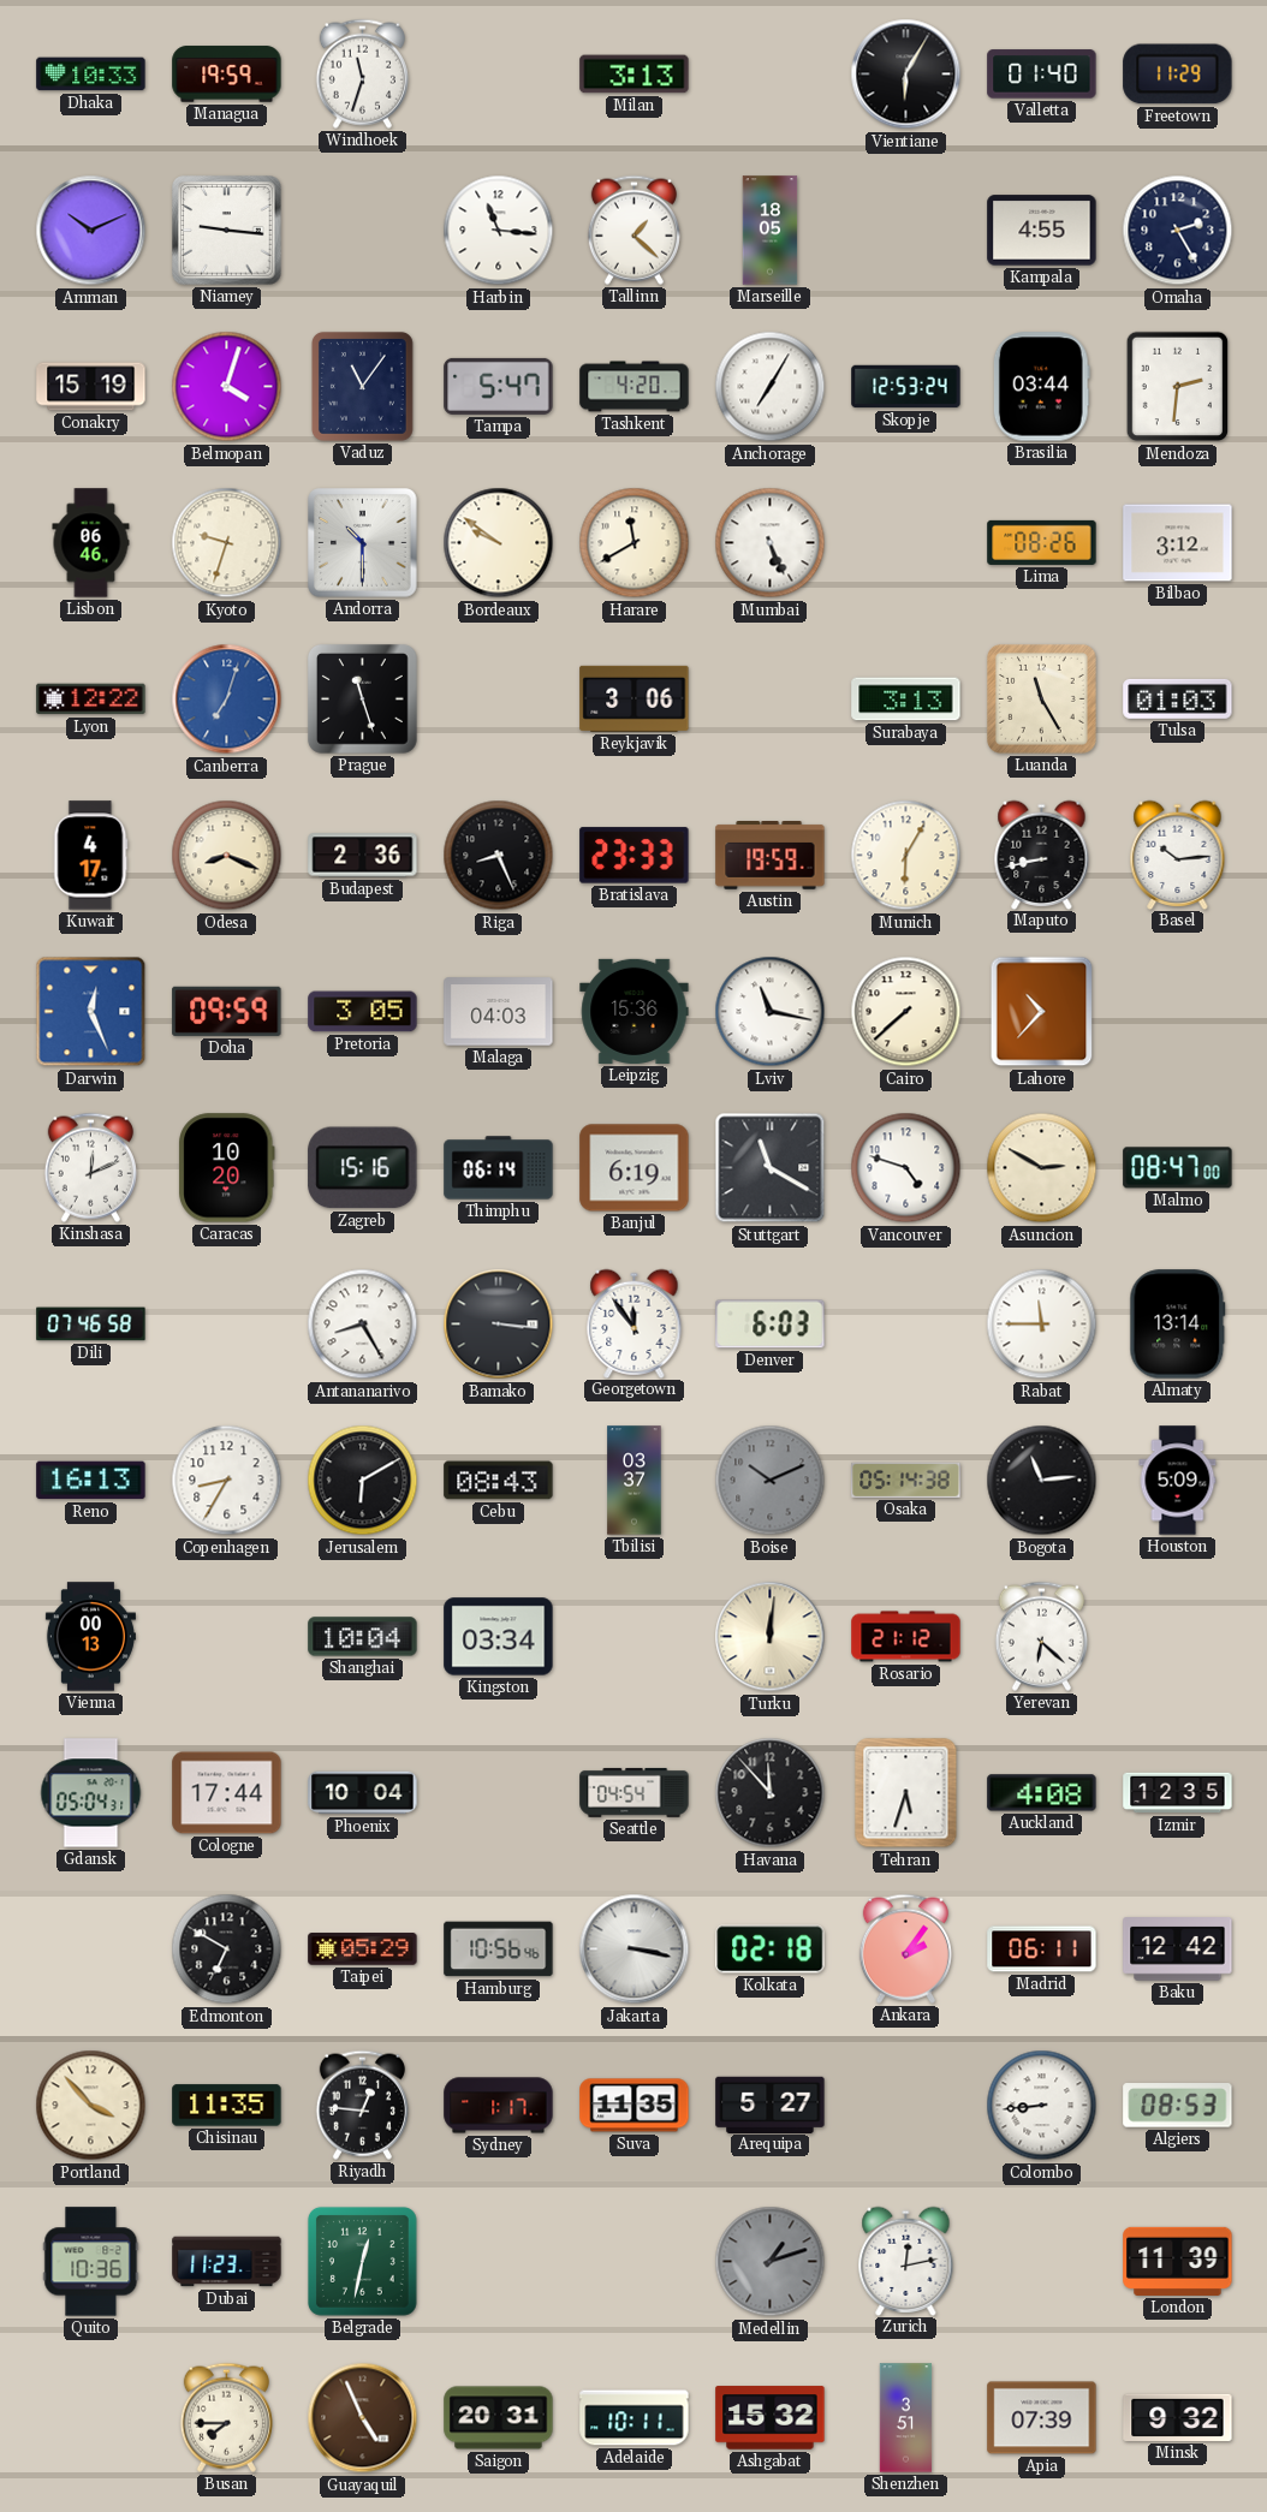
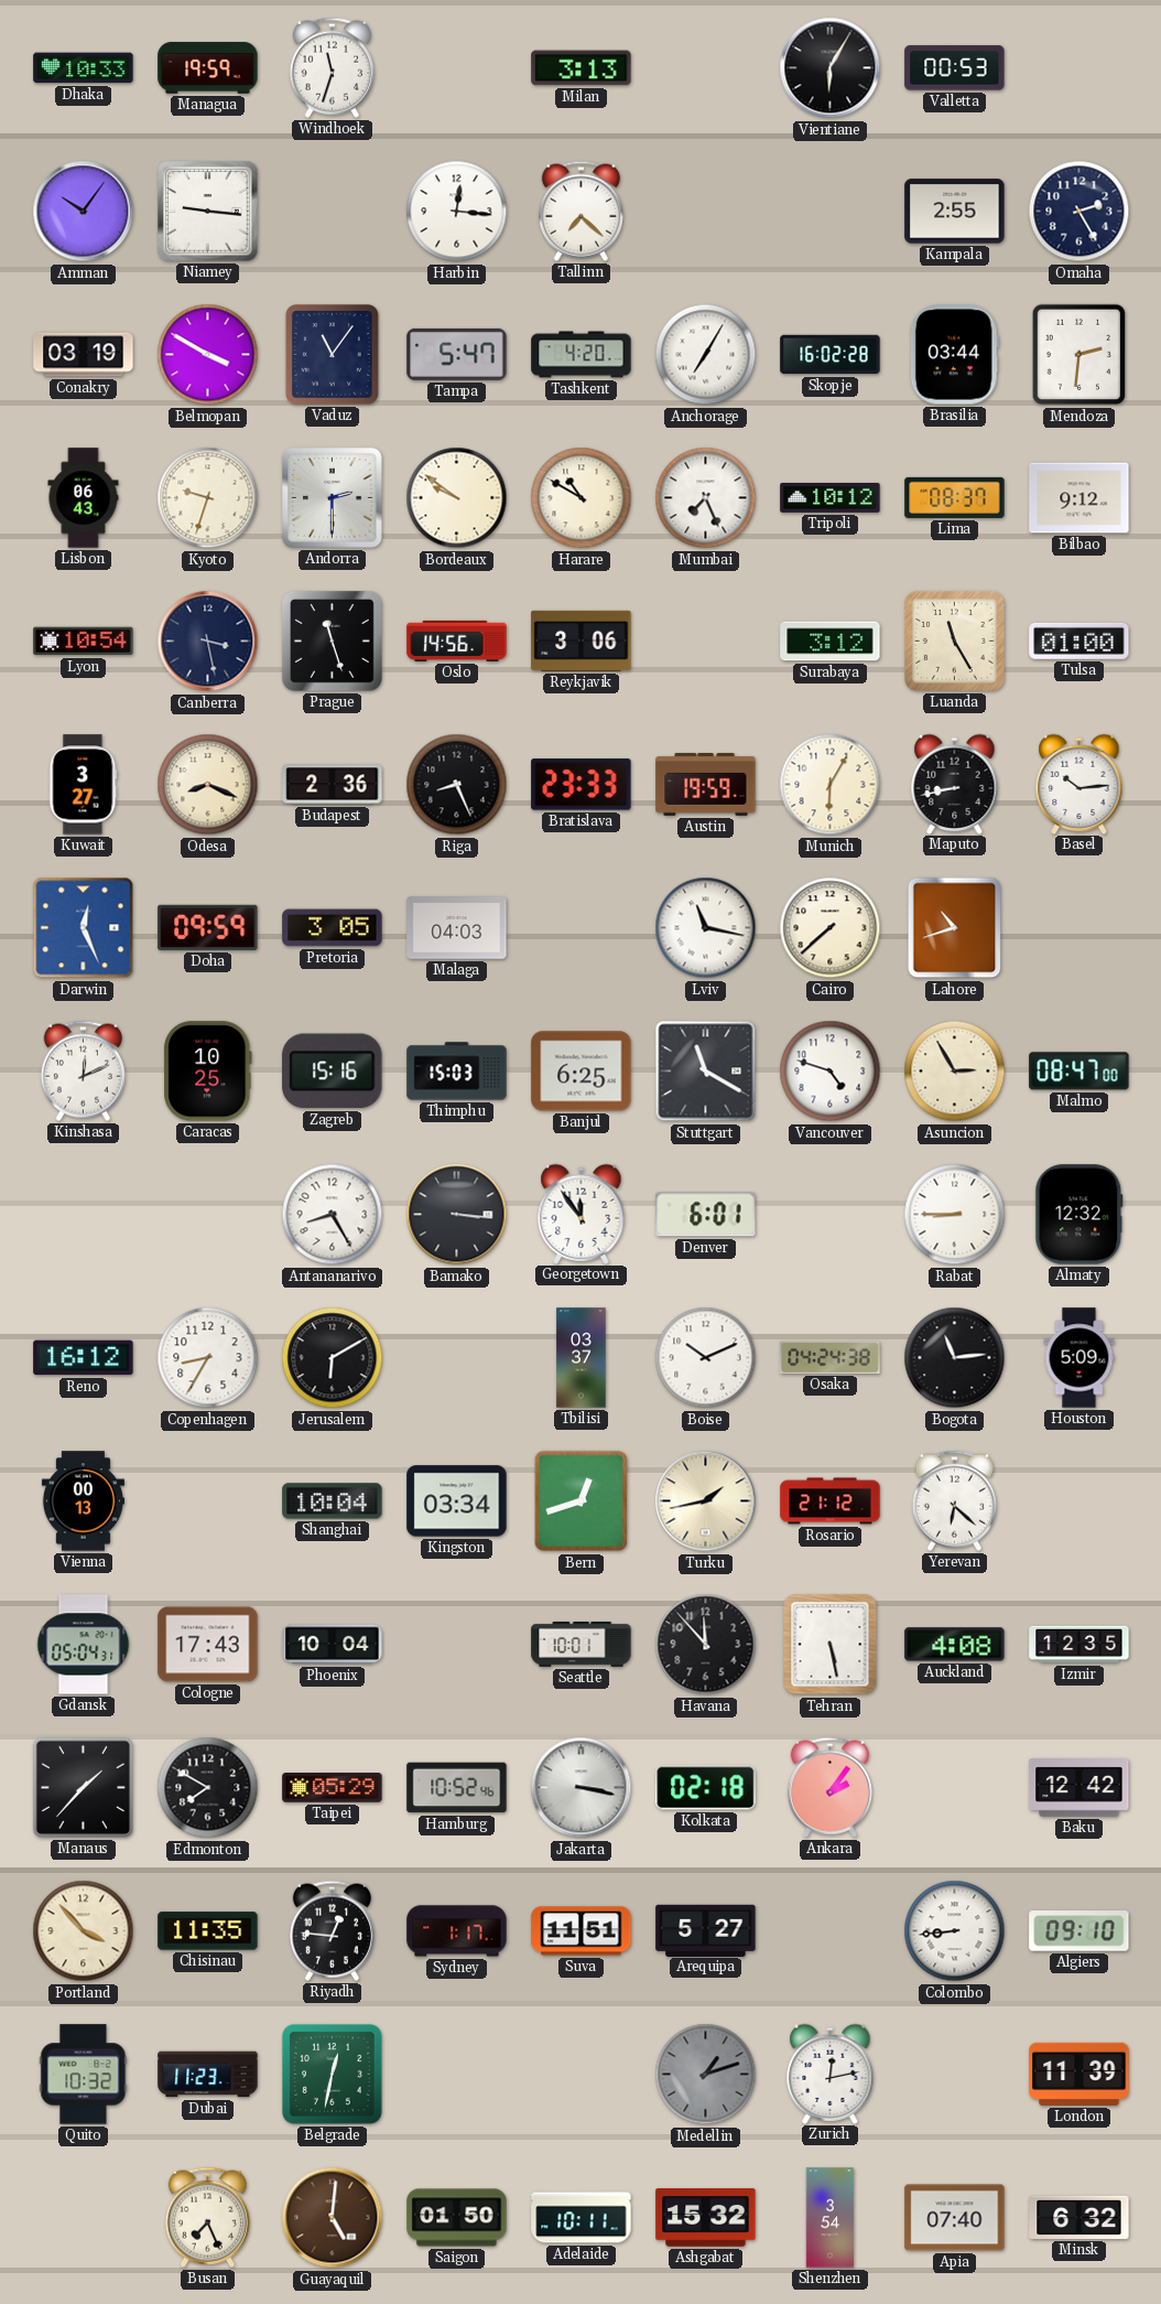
Valletta: 01:40 -> 00:53 (955, 68)
Freetown: 11:29 -> none (1178, 75)
Amman: 10:11 -> 10:06 (84, 212)
Harbin: 11:16 -> 12:16 (457, 212)
Tallinn: 1:22 -> 7:22 (580, 211)
Marseille: 18:05 -> none (771, 231)
Kampala: 4:55 -> 2:55 (955, 212)
Conakry: 15:19 -> 03:19 (84, 355)
Belmopan: 4:03 -> 3:50 (208, 355)
Skopje: 12:53 -> 16:02 (831, 355)
Lisbon: 06:46 -> 06:43 (84, 498)
Andorra: 10:30 -> 2:30 (333, 498)
Harare: 11:40 -> 10:50 (582, 498)
Mumbai: 5:26 -> 7:26 (706, 498)
Tripoli: none -> 10:12 (831, 497)
Lima: 08:26 -> 08:37 (955, 497)
Bilbao: 3:12 -> 9:12 (1079, 498)
Lyon: 12:22 -> 10:54 (84, 642)
Canberra: 7:03 -> 3:28 (208, 642)
Canberra dial: blue -> navy (208, 642)
Oslo: none -> 14:56 (457, 640)
Surabaya: 3:13 -> 3:12 (831, 642)
Tulsa: 01:03 -> 01:00 (1079, 640)
Kuwait: 4:17 -> 3:27 (84, 785)
Leipzig: 15:36 -> none (635, 1011)
Lahore: 10:37 -> 10:42 (955, 928)
Caracas: 10:20 -> 10:25 (207, 1072)
Thimphu: 06:14 -> 15:03 (457, 1072)
Banjul: 6:19 -> 6:25 (582, 1072)
Asuncion: 2:50 -> 2:55 (955, 1072)
Dili: 07:46 -> none (91, 1325)
Denver: 6:03 -> 6:01 (706, 1215)
Rabat: 11:45 -> 8:45 (955, 1215)
Almaty: 13:14 -> 12:32 (1079, 1215)
Reno: 16:13 -> 16:12 (84, 1358)
Cebu: 08:43 -> none (499, 1481)
Boise dial: grey -> white (706, 1358)
Osaka: 05:14 -> 04:24 (831, 1357)
Bern: none -> 12:42 (582, 1501)
Turku: 12:01 -> 1:43 (706, 1501)
Cologne: 17:44 -> 17:43 (208, 1645)
Seattle: 04:54 -> 10:01 (582, 1644)
Tehran: 5:33 -> 5:28 (831, 1645)
Manaus: none -> 1:37 (83, 1787)
Edmonton: 6:50 -> 7:50 (208, 1788)
Hamburg: 10:56 -> 10:52 (457, 1788)
Madrid: 06:11 -> none (1042, 1950)
Suva: 11:35 -> 11:51 (582, 1931)
Algiers: 08:53 -> 09:10 (1079, 1931)
Quito: 10:36 -> 10:32 (84, 2075)
Busan: 7:45 -> 7:26 (207, 2217)
Guayaquil: 4:56 -> 5:01 (333, 2218)
Saigon: 20:31 -> 01:50 (457, 2218)
Shenzhen: 3:51 -> 3:54 (831, 2218)
Apia: 07:39 -> 07:40 (955, 2218)
Minsk: 9:32 -> 6:32 (1079, 2217)
